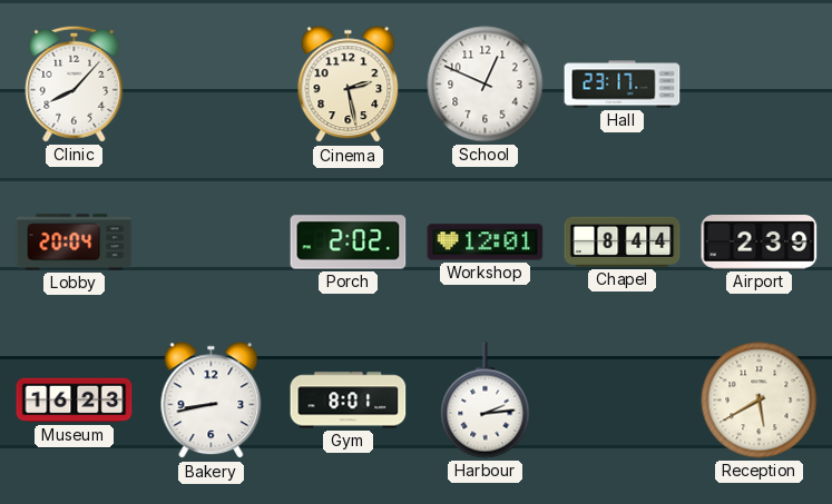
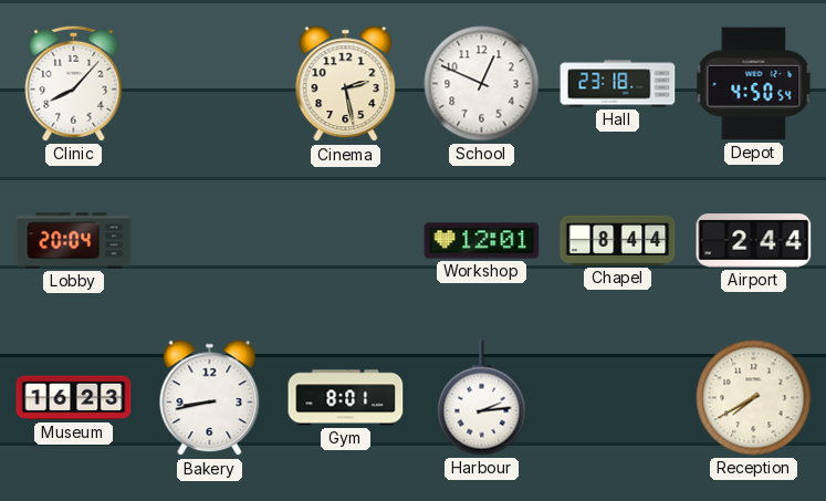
Hall: 23:17 -> 23:18 (618, 84)
Depot: none -> 4:50 (754, 84)
Porch: 2:02 -> none (349, 243)
Airport: 2:39 -> 2:44 (754, 241)
Reception: 5:40 -> 7:40 (754, 398)
